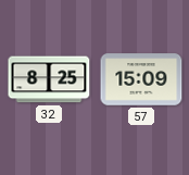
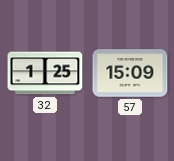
32: 8:25 -> 1:25 (45, 73)
